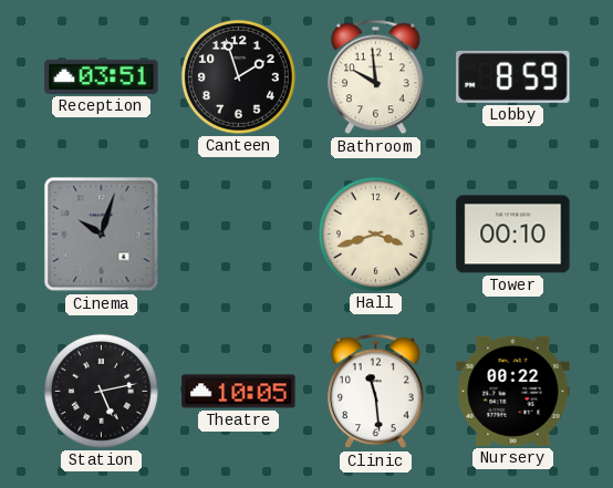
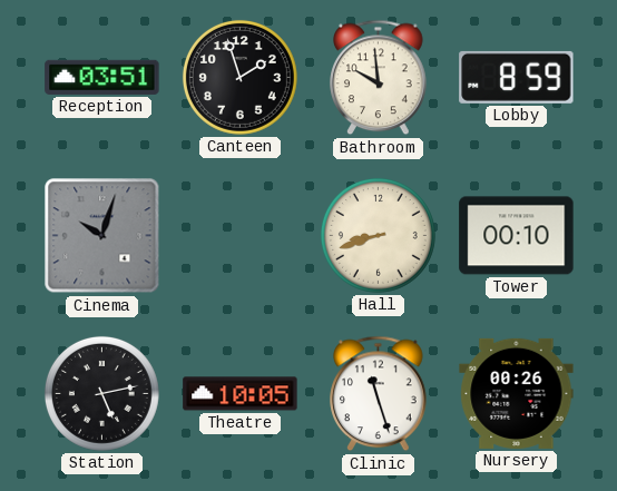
Hall: 3:42 -> 8:42 (378, 235)
Clinic: 11:29 -> 11:27 (379, 394)
Nursery: 00:22 -> 00:26 (517, 393)
